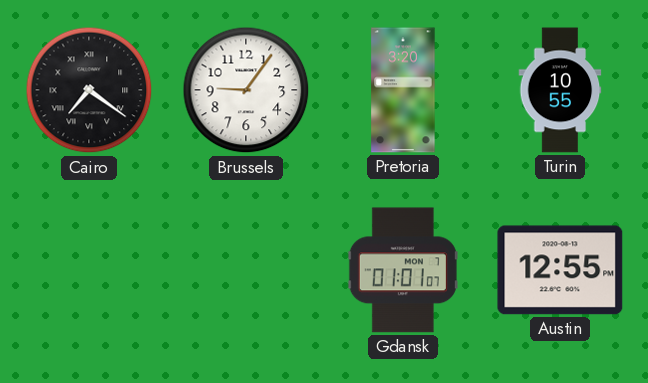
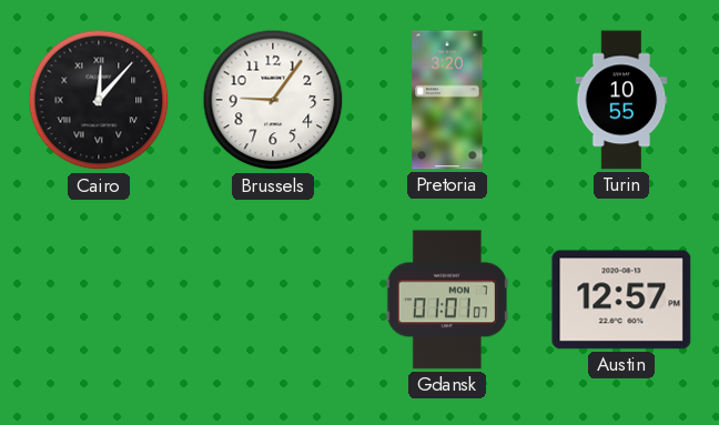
Cairo: 7:21 -> 12:07 (99, 100)
Austin: 12:55 -> 12:57 (621, 300)
